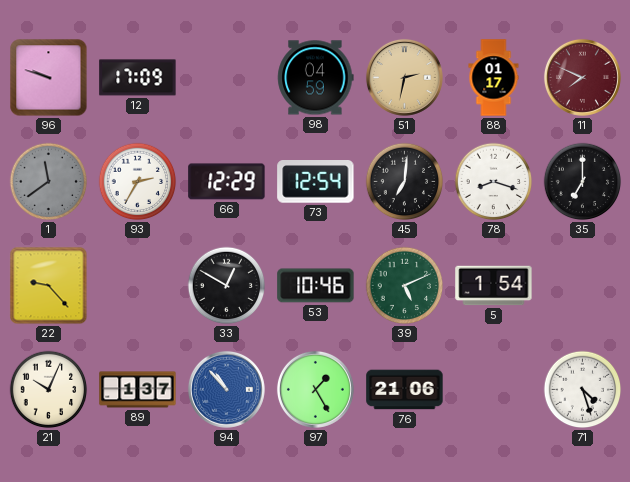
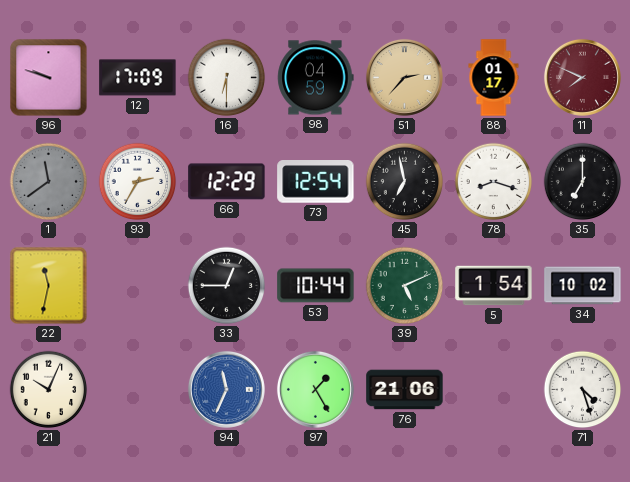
16: none -> 6:30 (227, 78)
51: 2:32 -> 2:37 (404, 77)
45: 7:01 -> 6:58 (405, 182)
22: 9:23 -> 11:32 (49, 286)
33: 12:50 -> 12:45 (227, 286)
53: 10:46 -> 10:44 (316, 286)
34: none -> 10:02 (583, 286)
89: 1:37 -> none (138, 390)
94: 10:53 -> 11:34 (226, 389)
